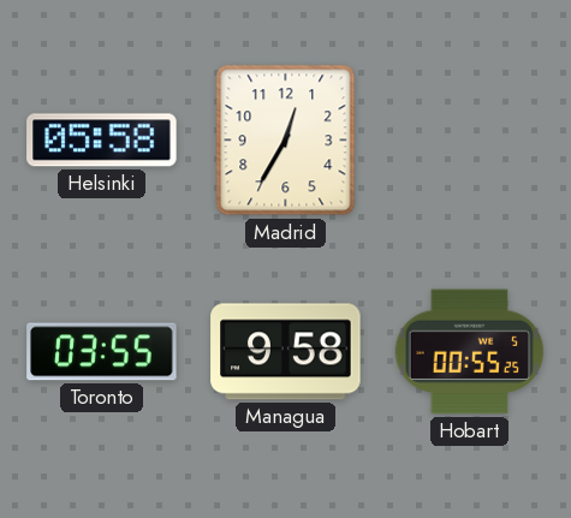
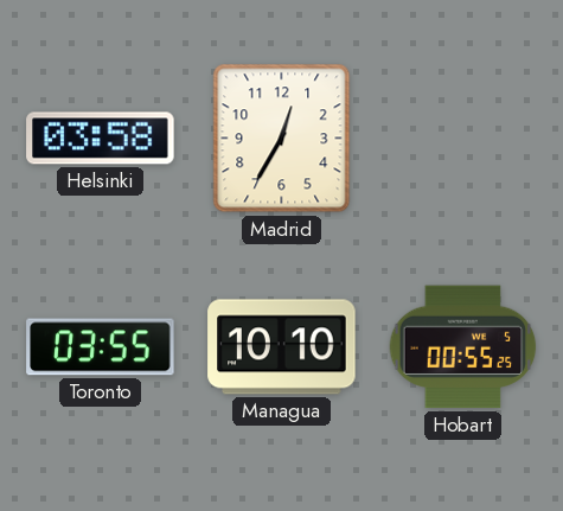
Helsinki: 05:58 -> 03:58 (101, 139)
Managua: 9:58 -> 10:10 (282, 347)
